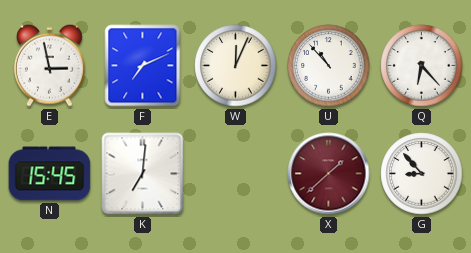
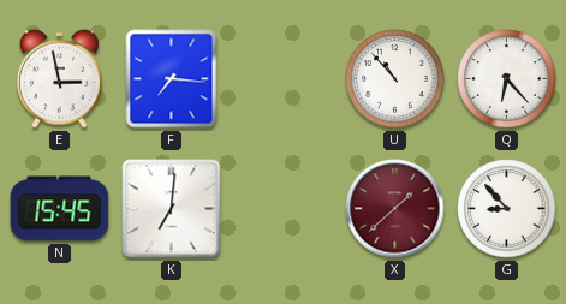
F: 7:11 -> 7:16 (172, 79)
W: 12:04 -> none (236, 66)
